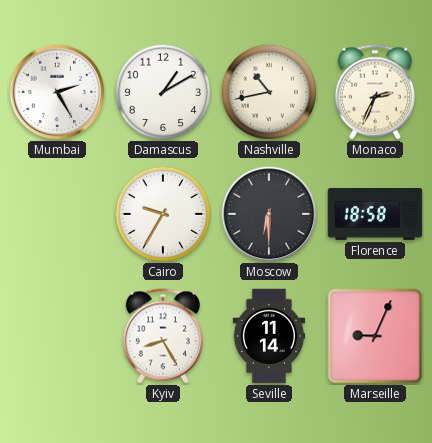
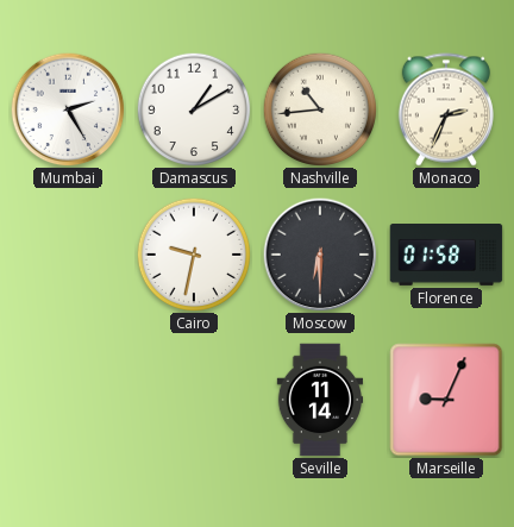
Nashville: 10:43 -> 10:44 (320, 109)
Cairo: 9:35 -> 9:32 (194, 255)
Florence: 18:58 -> 01:58 (446, 255)
Kyiv: 8:25 -> none (163, 336)
